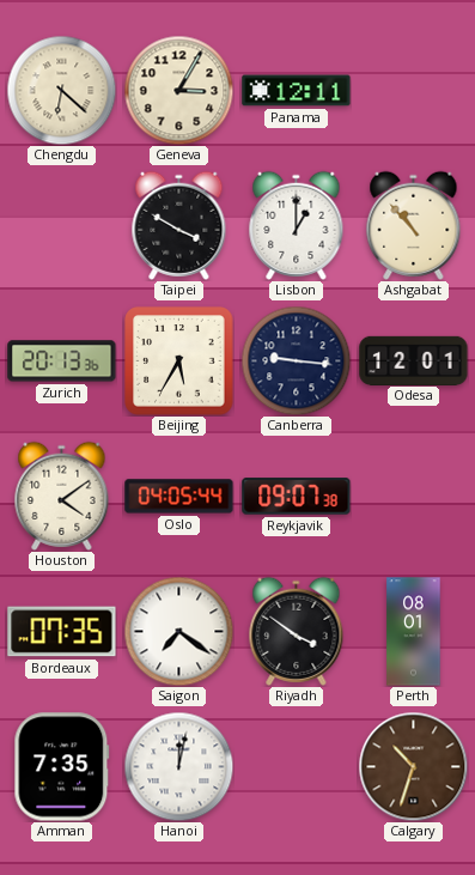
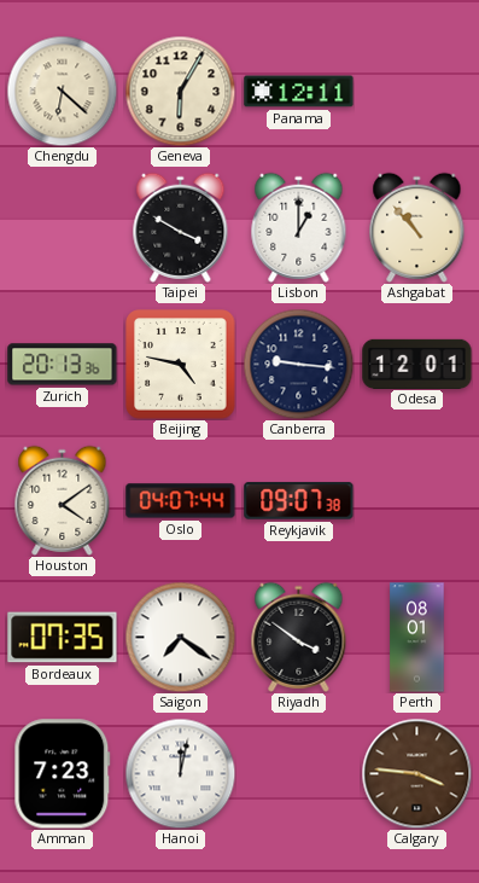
Geneva: 3:05 -> 6:05 (180, 91)
Beijing: 5:35 -> 4:47 (181, 365)
Oslo: 04:05 -> 04:07 (181, 501)
Amman: 7:35 -> 7:23 (63, 774)
Calgary: 10:33 -> 3:46 (416, 773)
